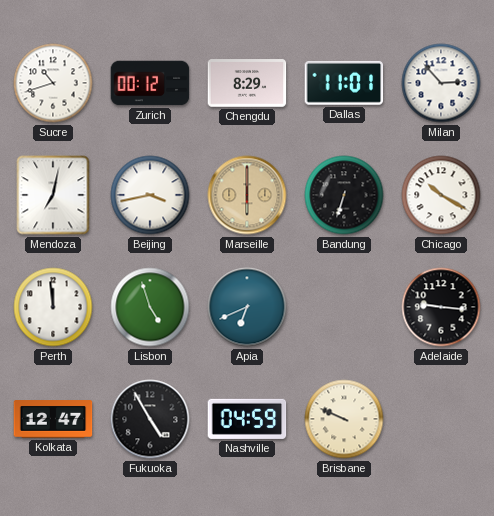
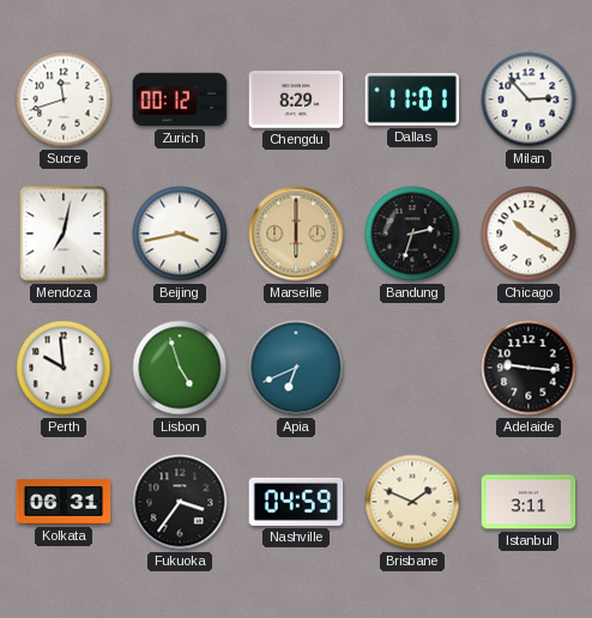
Sucre: 10:42 -> 11:42 (64, 99)
Bandung: 6:33 -> 2:33 (412, 234)
Perth: 11:59 -> 9:59 (64, 368)
Kolkata: 12:47 -> 06:31 (64, 502)
Fukuoka: 4:55 -> 3:36 (180, 502)
Brisbane: 9:49 -> 1:49 (412, 502)
Istanbul: none -> 3:11 (528, 502)
